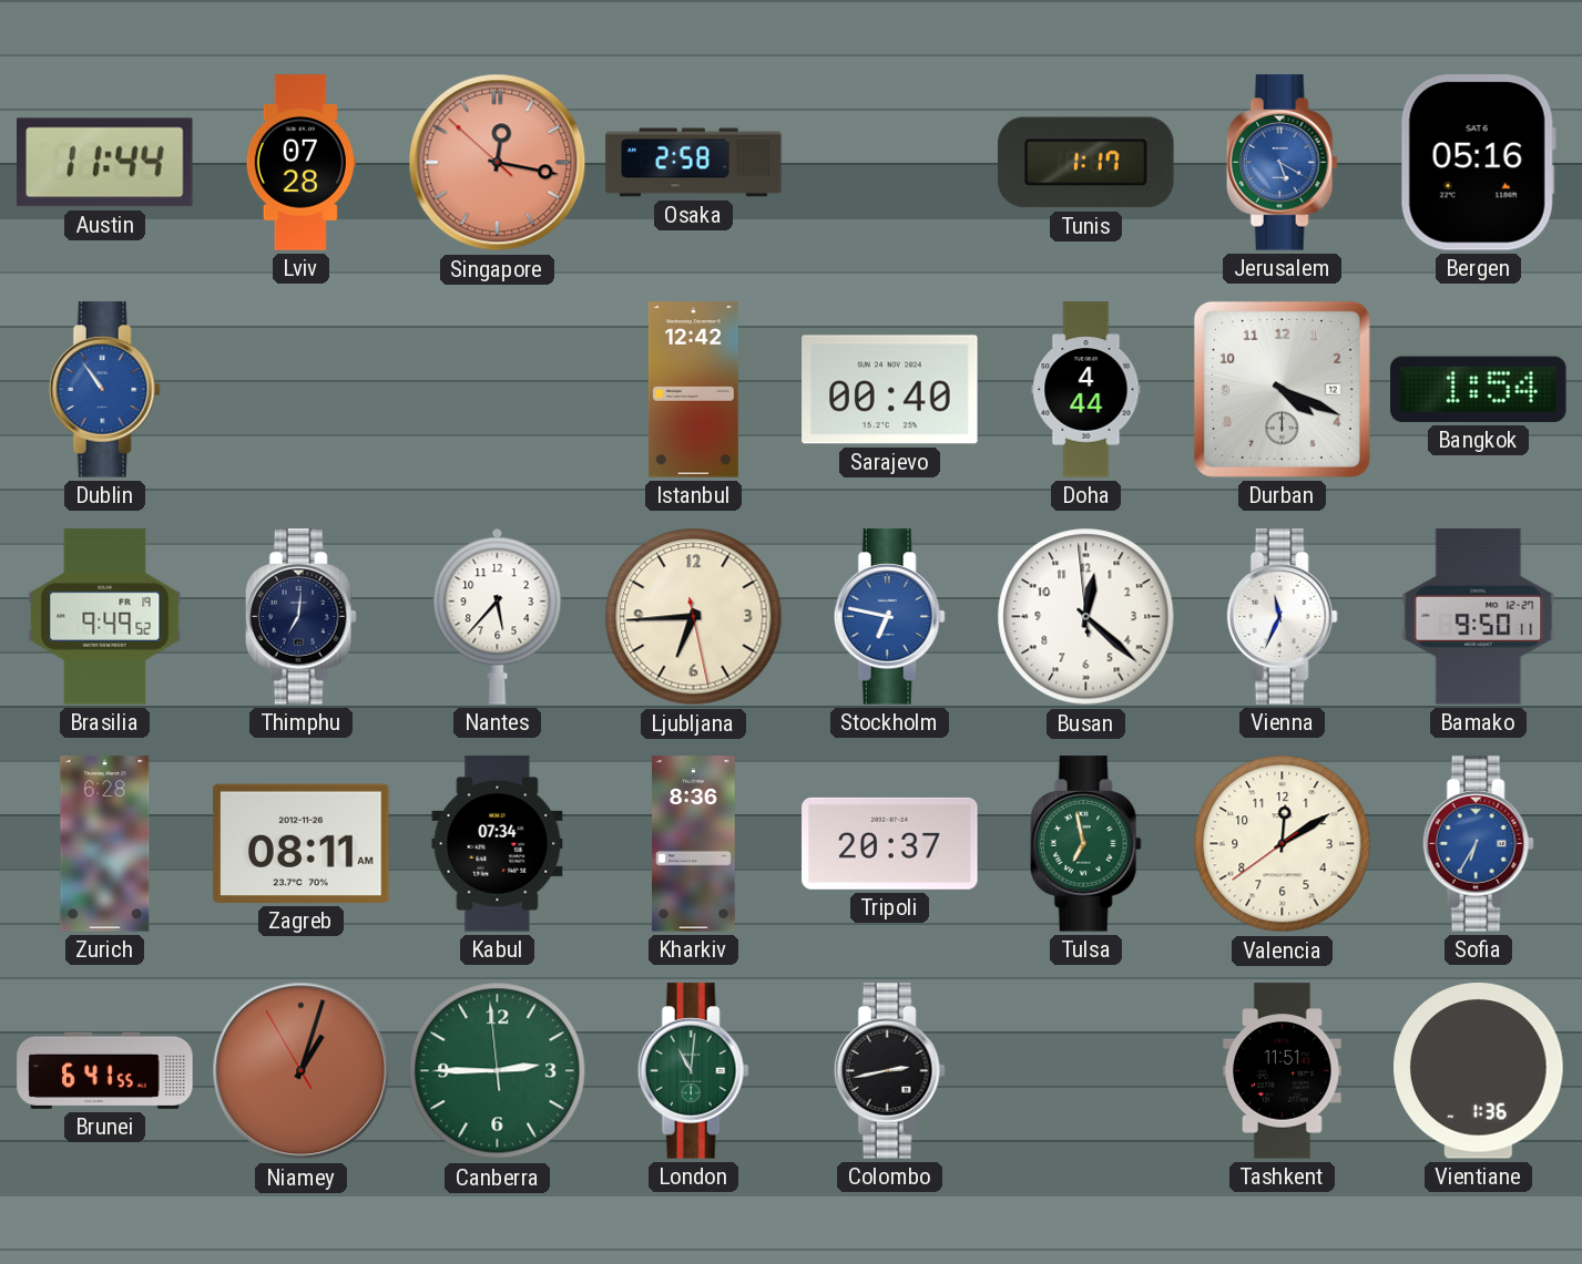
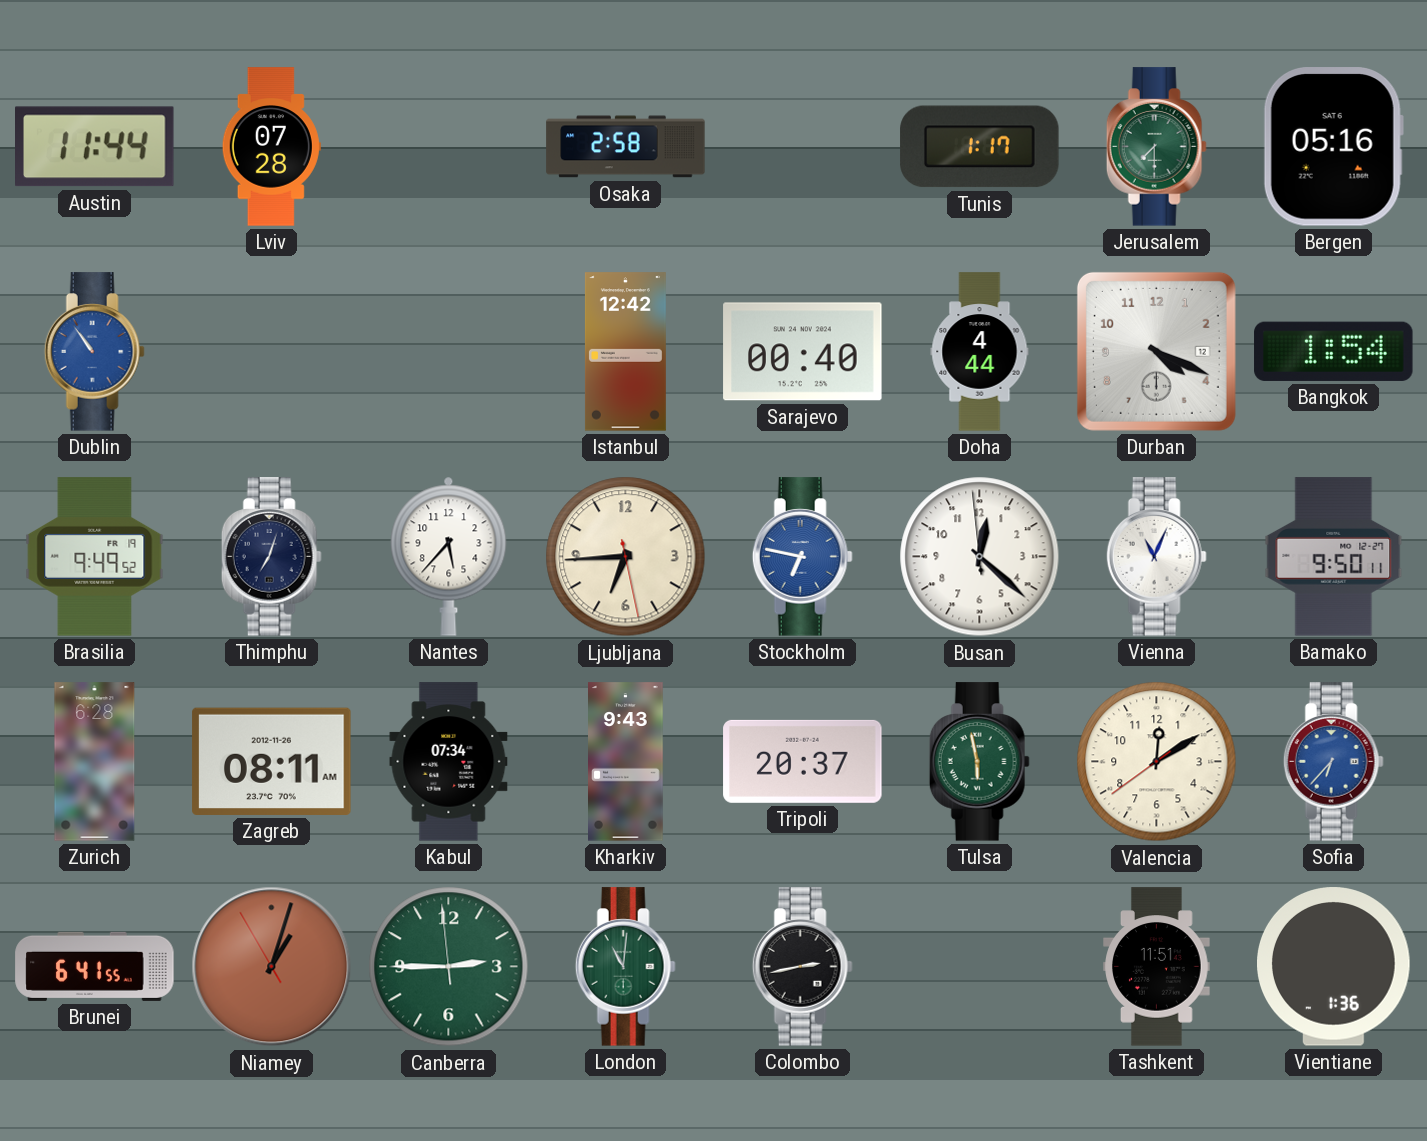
Singapore: 12:16 -> none (498, 163)
Jerusalem: 5:20 -> 7:30 (1156, 147)
Jerusalem dial: blue -> green (1156, 147)
Thimphu: 7:01 -> 7:03 (271, 557)
Vienna: 11:34 -> 11:04 (1156, 557)
Kharkiv: 8:36 -> 9:43 (626, 762)
Tulsa: 6:58 -> 5:58 (979, 762)
Sofia: 6:35 -> 6:37 (1333, 762)
